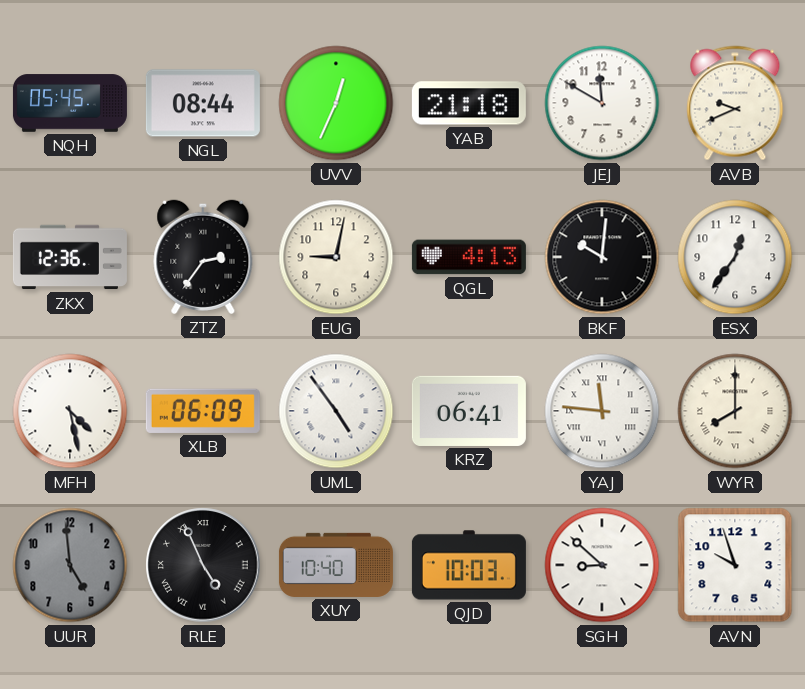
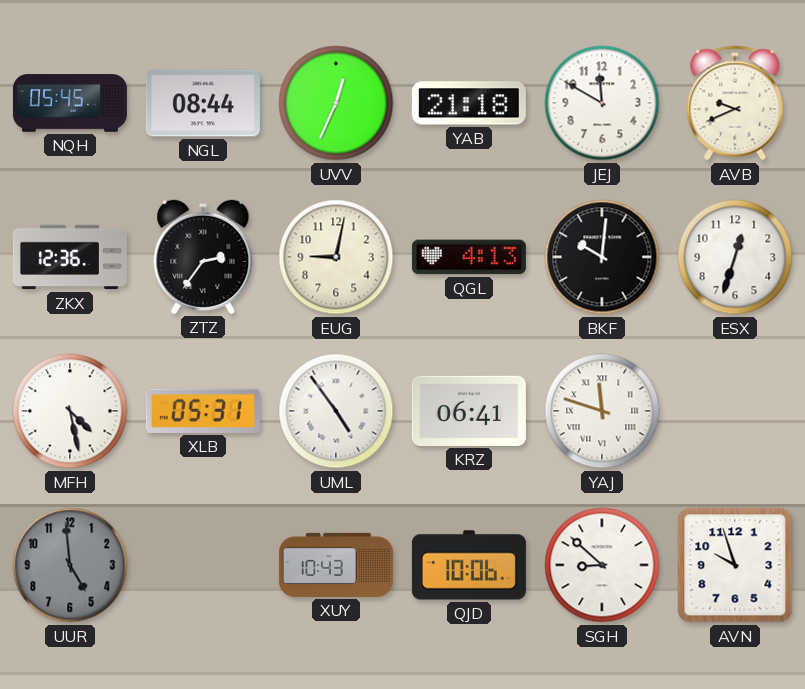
ESX: 12:36 -> 12:33 (735, 257)
XLB: 06:09 -> 05:31 (203, 411)
YAJ: 11:46 -> 11:48 (602, 411)
WYR: 8:00 -> none (735, 411)
RLE: 4:56 -> none (203, 565)
XUY: 10:40 -> 10:43 (336, 565)
QJD: 10:03 -> 10:06 (469, 565)
